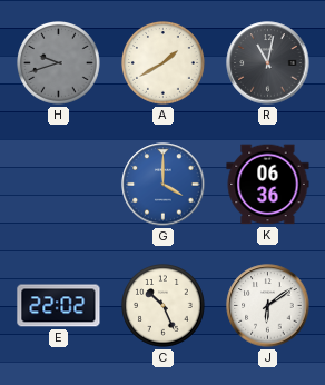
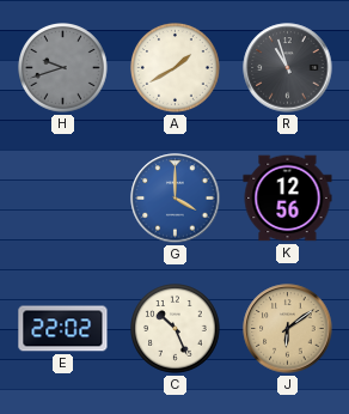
R: 11:02 -> 10:57 (288, 68)
K: 06:36 -> 12:56 (288, 199)
J dial: white -> champagne (288, 329)
